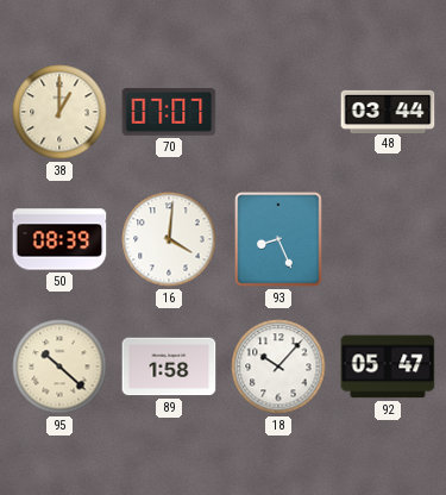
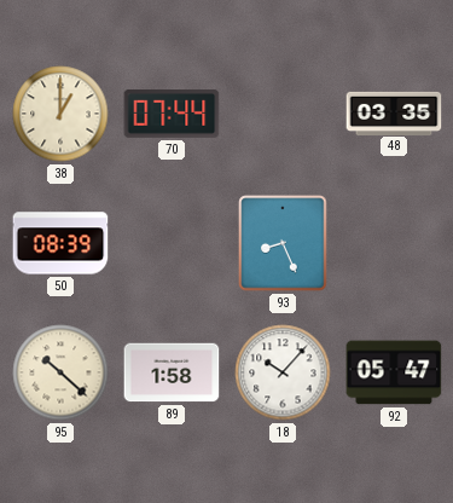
70: 07:07 -> 07:44 (172, 114)
48: 03:44 -> 03:35 (394, 112)
16: 4:01 -> none (169, 239)
